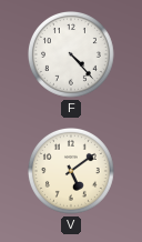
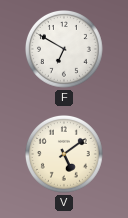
F: 4:23 -> 6:50 (65, 50)
